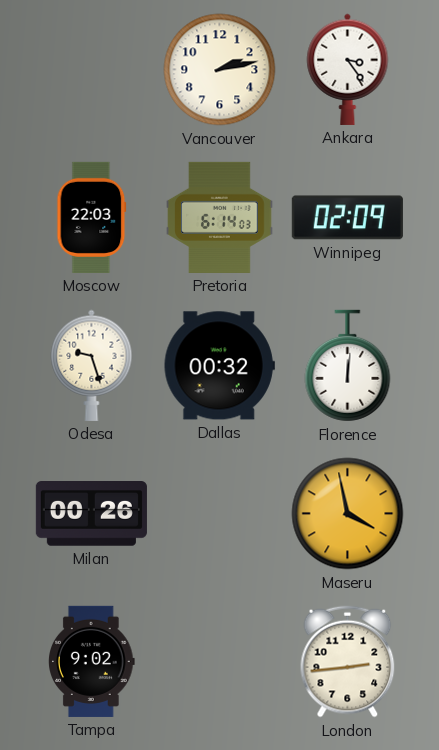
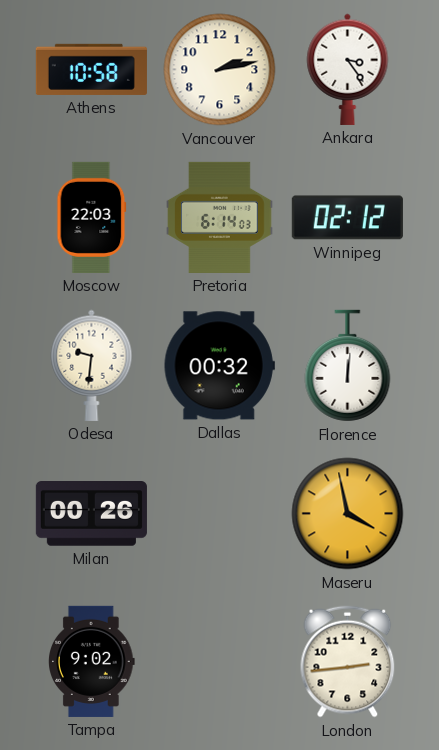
Athens: none -> 10:58 (91, 69)
Winnipeg: 02:09 -> 02:12 (347, 218)
Odesa: 9:27 -> 9:31 (92, 365)
